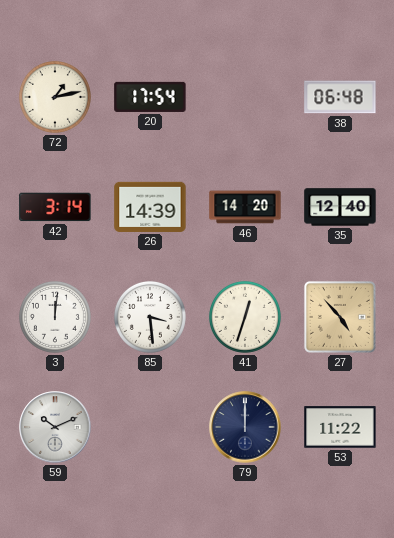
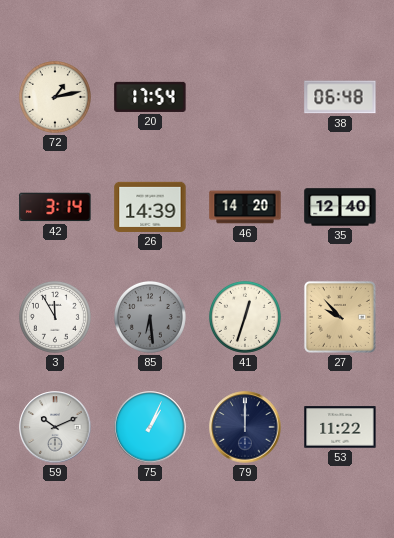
3: 12:01 -> 11:55 (55, 317)
85: 3:29 -> 6:29 (150, 317)
85 dial: white -> grey (150, 317)
27: 4:53 -> 9:53 (340, 317)
75: none -> 1:04 (150, 427)
